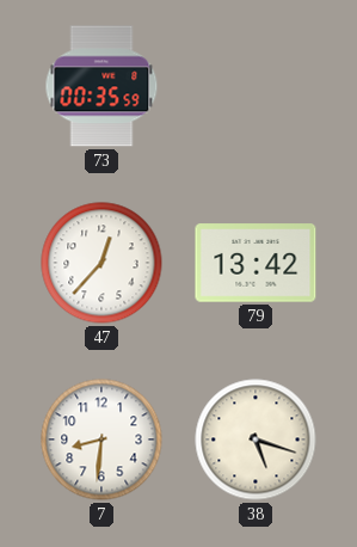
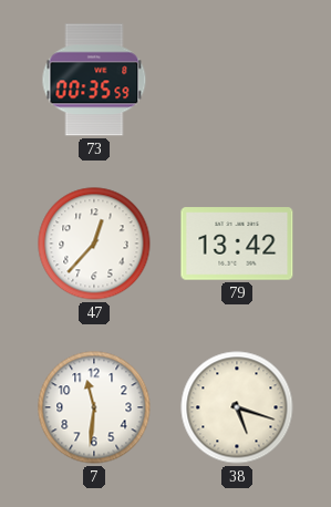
7: 8:31 -> 11:31 (94, 407)
